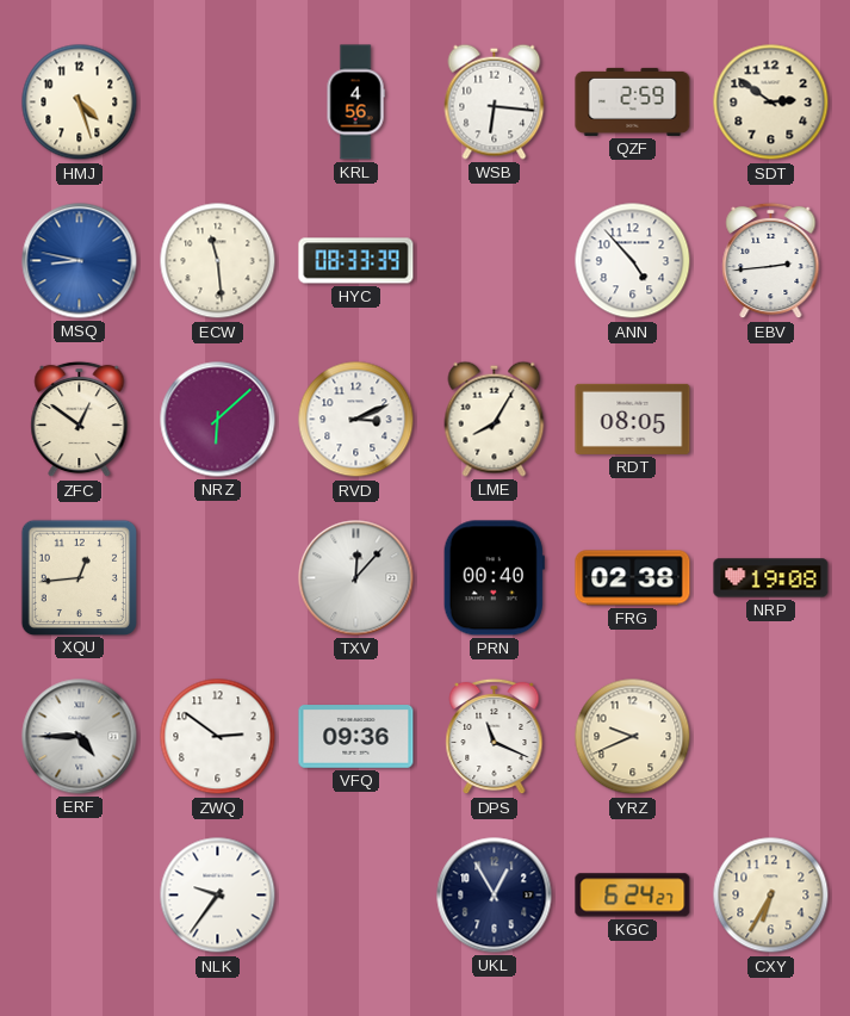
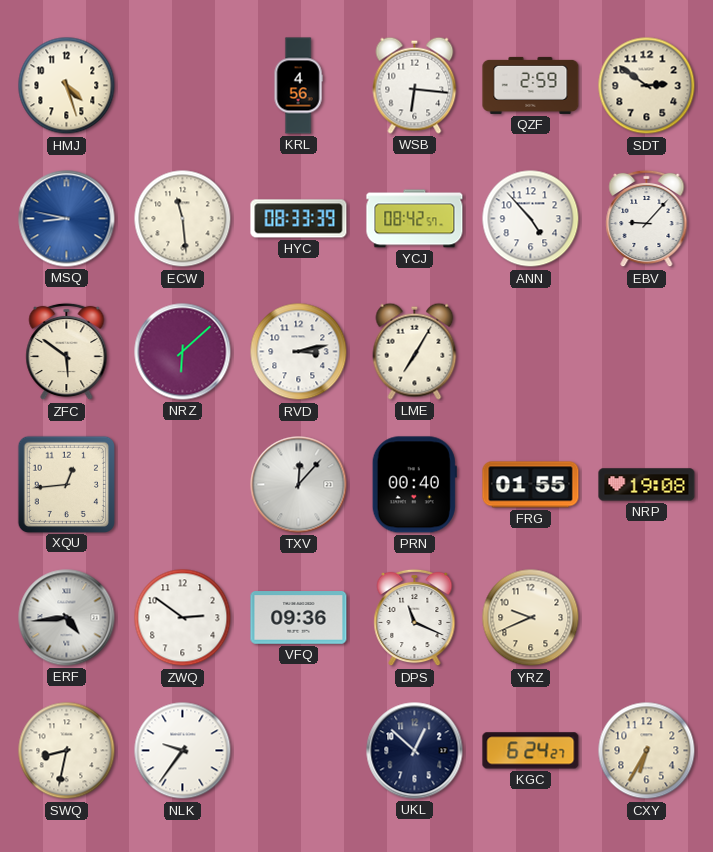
YCJ: none -> 08:42 (415, 219)
EBV: 2:44 -> 9:07 (647, 219)
ZFC: 12:51 -> 5:51 (67, 352)
RVD: 3:11 -> 3:13 (299, 352)
LME: 8:05 -> 7:05 (415, 351)
RDT: 08:05 -> none (633, 419)
FRG: 02:38 -> 01:55 (531, 485)
ERF: 4:45 -> 4:44 (67, 618)
SWQ: none -> 8:32 (67, 751)
UKL: 12:55 -> 12:52 (415, 751)
